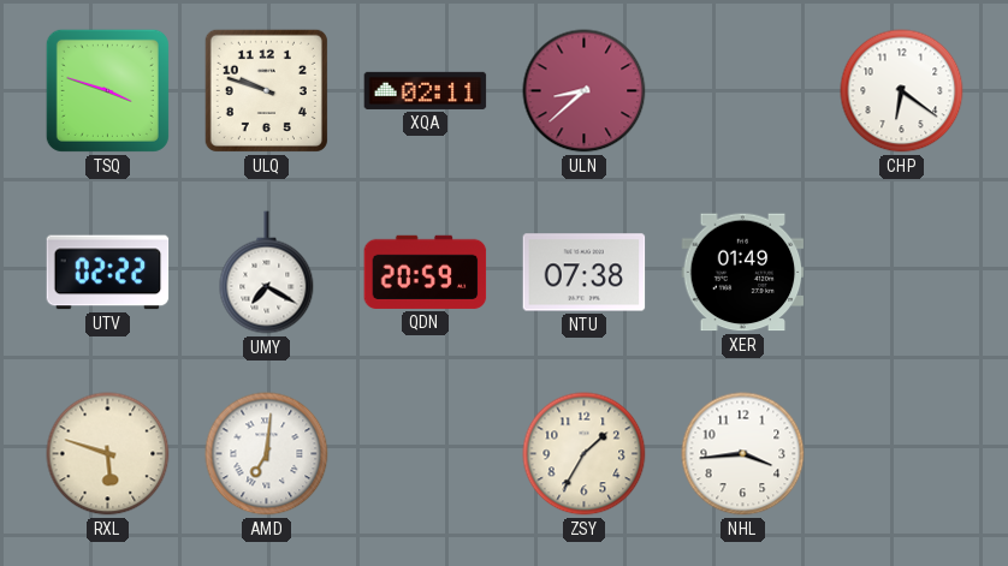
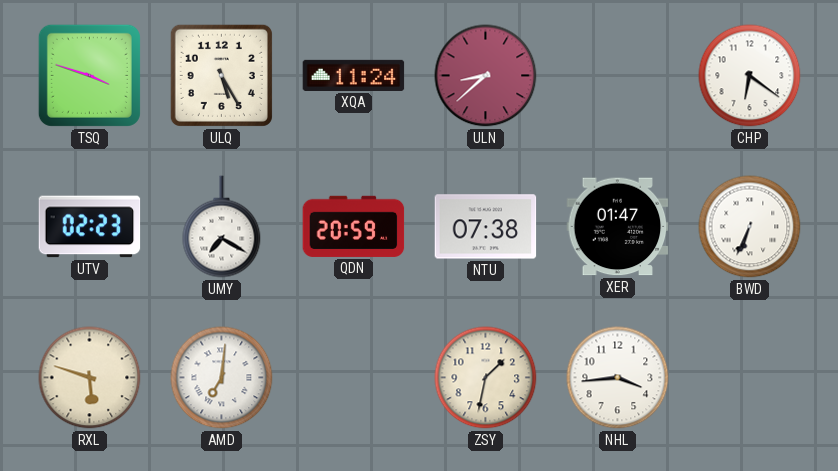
ULQ: 9:48 -> 5:25 (221, 75)
XQA: 02:11 -> 11:24 (354, 75)
UTV: 02:22 -> 02:23 (90, 227)
XER: 01:49 -> 01:47 (618, 227)
BWD: none -> 6:34 (750, 227)
ZSY: 1:35 -> 1:32 (486, 378)
